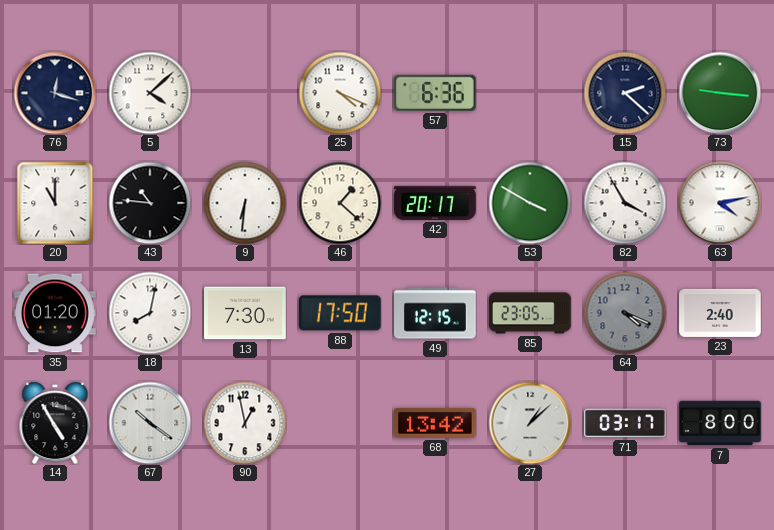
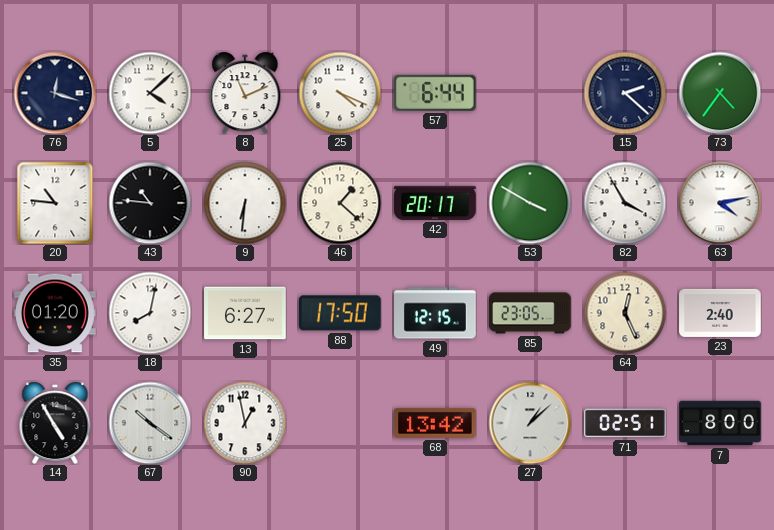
8: none -> 11:11 (245, 93)
57: 6:36 -> 6:44 (435, 93)
73: 9:16 -> 4:36 (720, 93)
20: 11:00 -> 10:46 (55, 203)
13: 7:30 -> 6:27 (245, 313)
64: 4:19 -> 12:26 (625, 313)
64 dial: grey -> cream (625, 313)
71: 03:17 -> 02:51 (625, 423)
